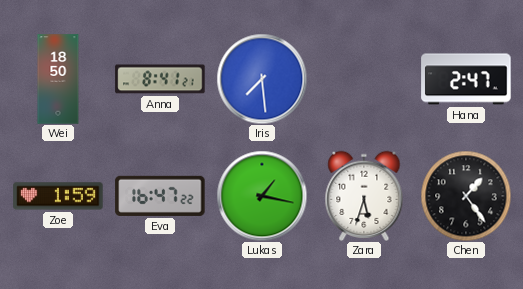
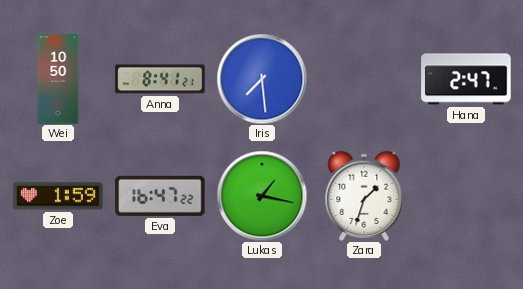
Wei: 18:50 -> 10:50 (58, 79)
Zara: 5:33 -> 1:33 (364, 196)
Chen: 1:24 -> none (466, 196)
